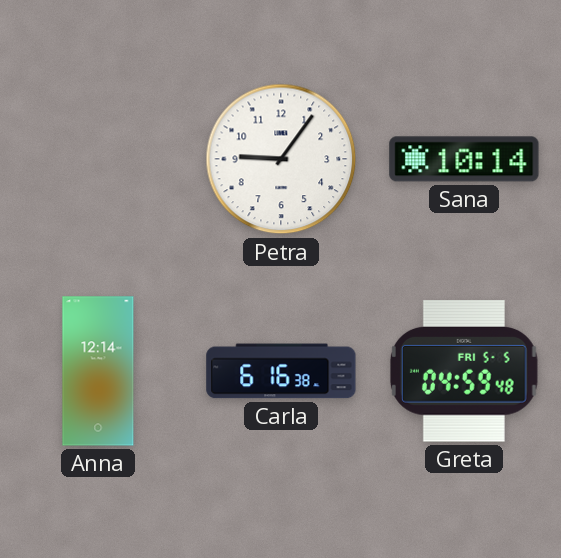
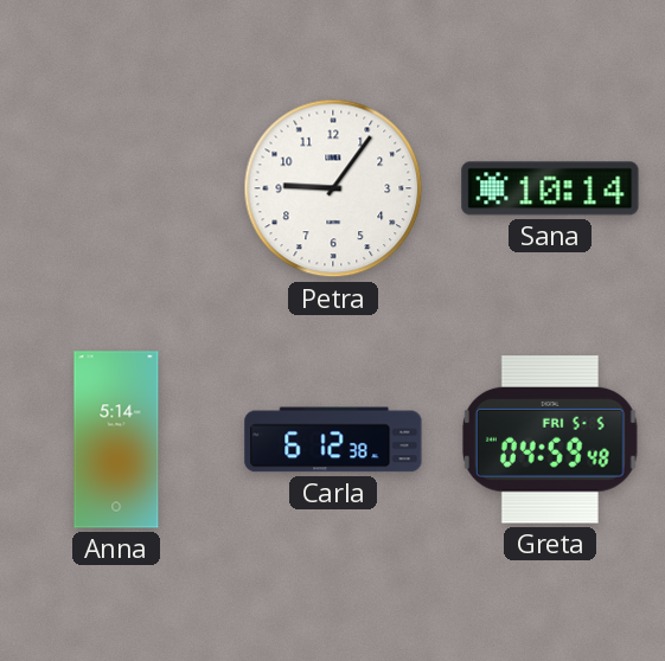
Anna: 12:14 -> 5:14 (116, 439)
Carla: 6:16 -> 6:12 (333, 439)
